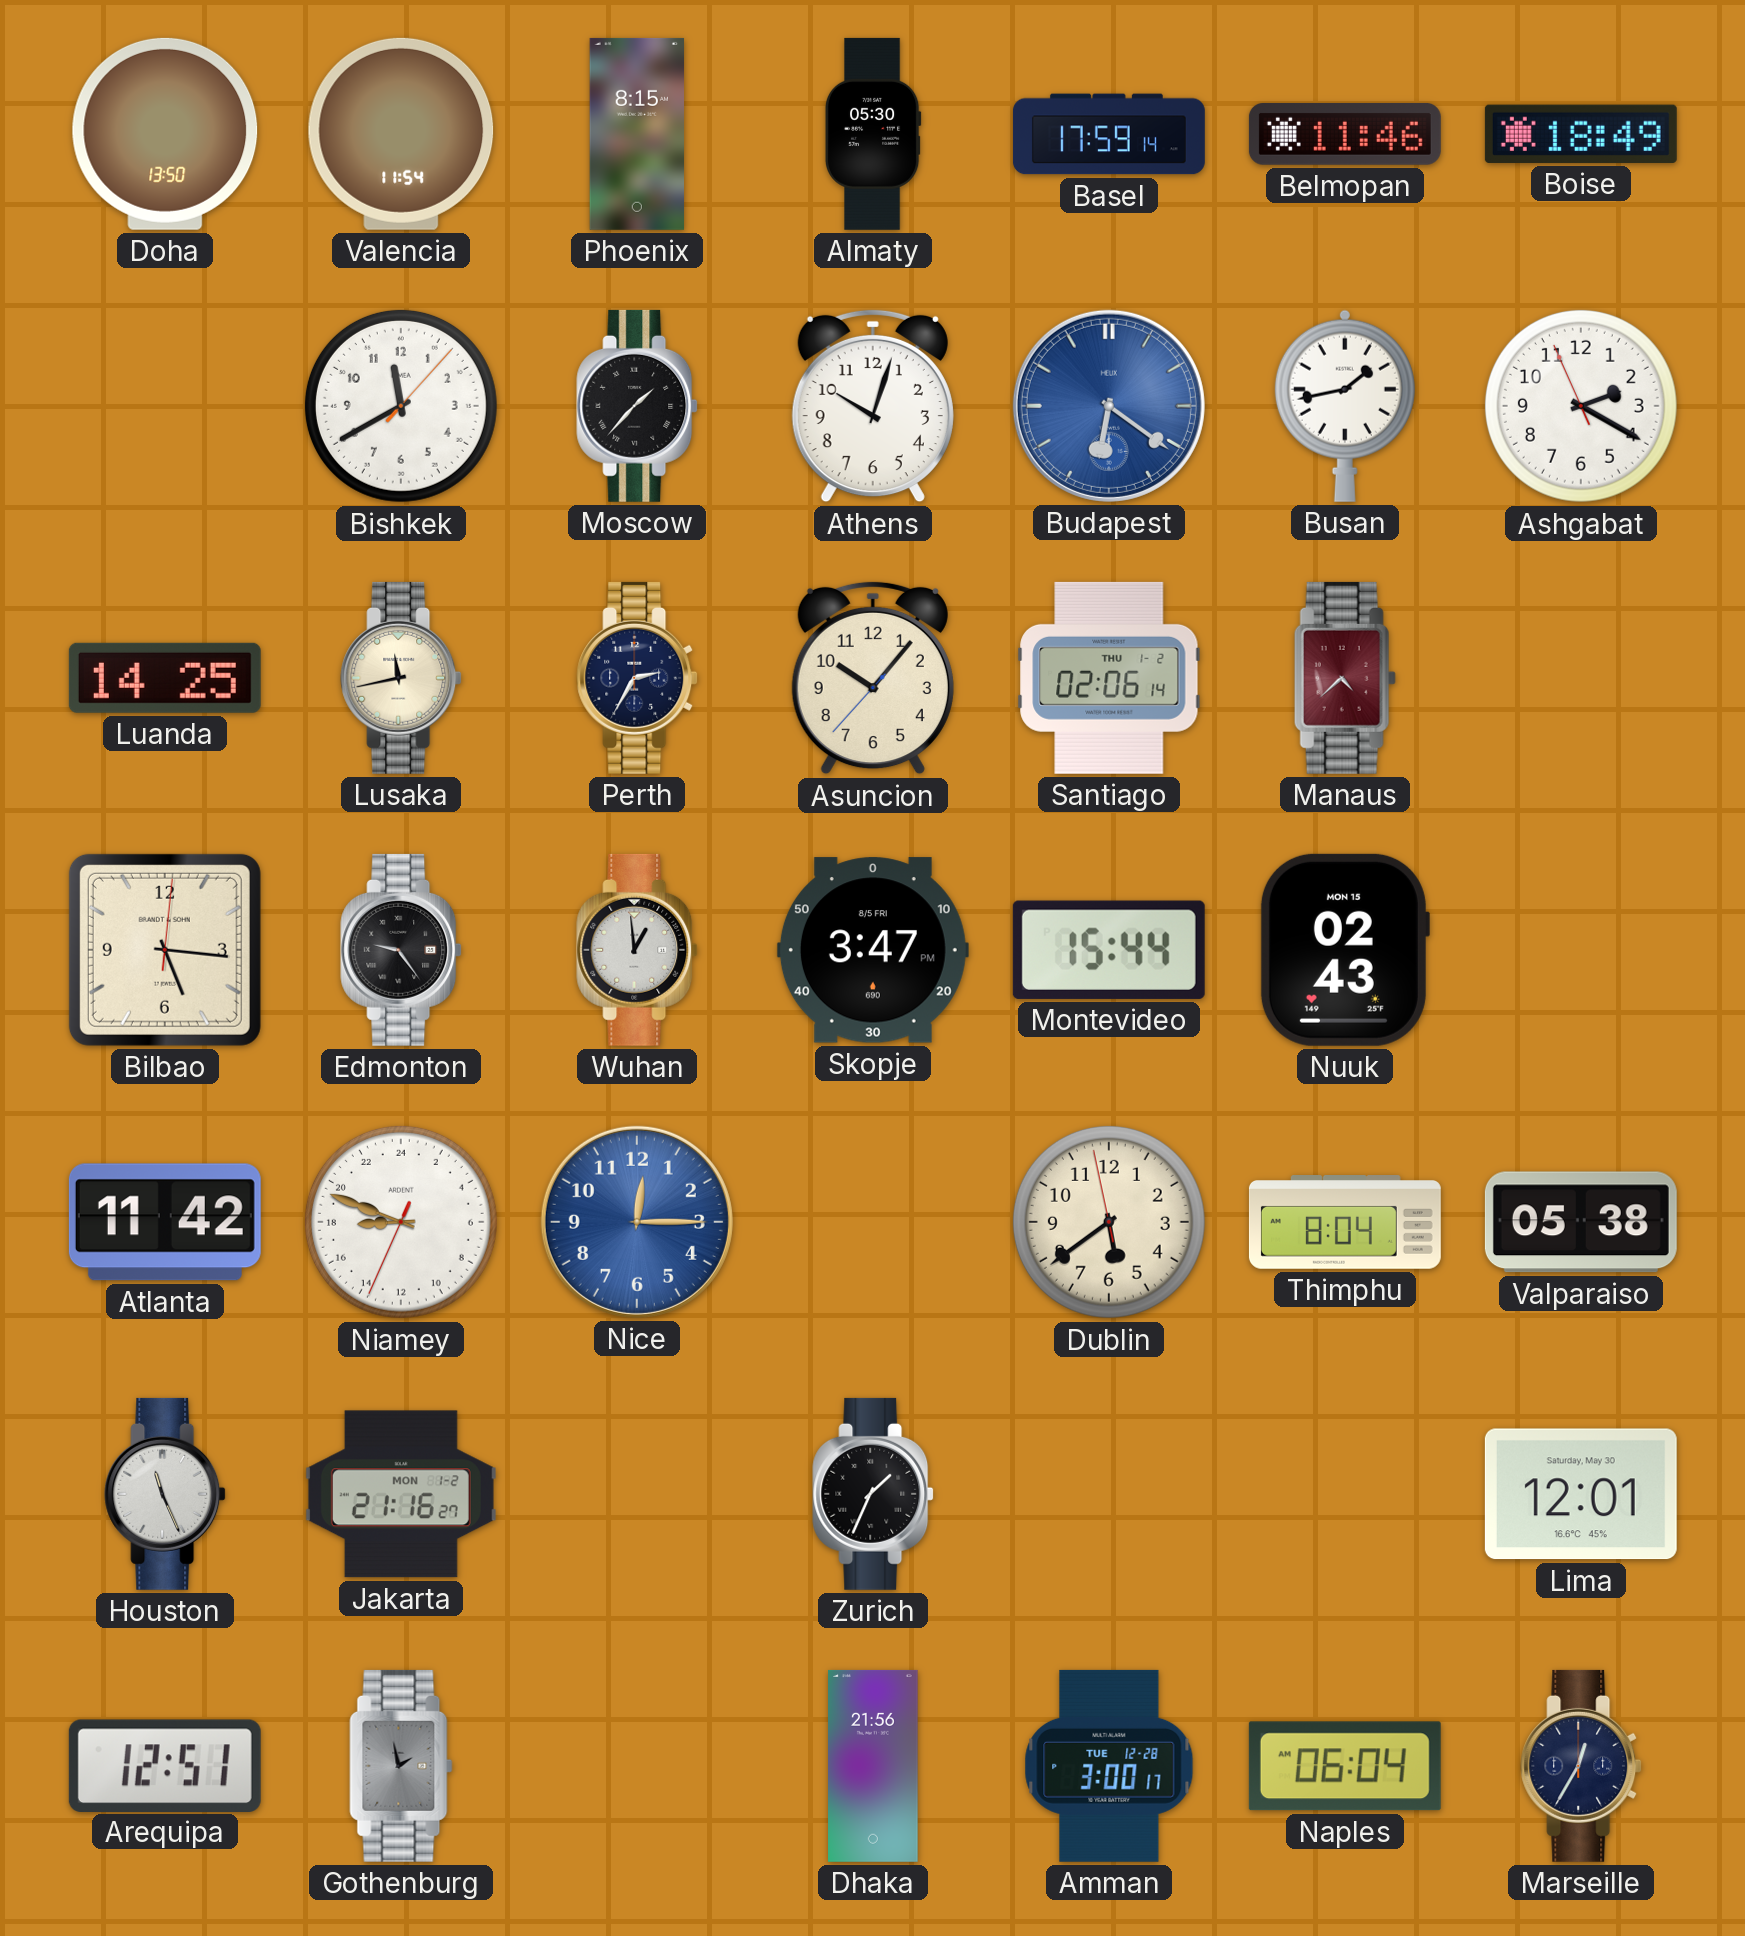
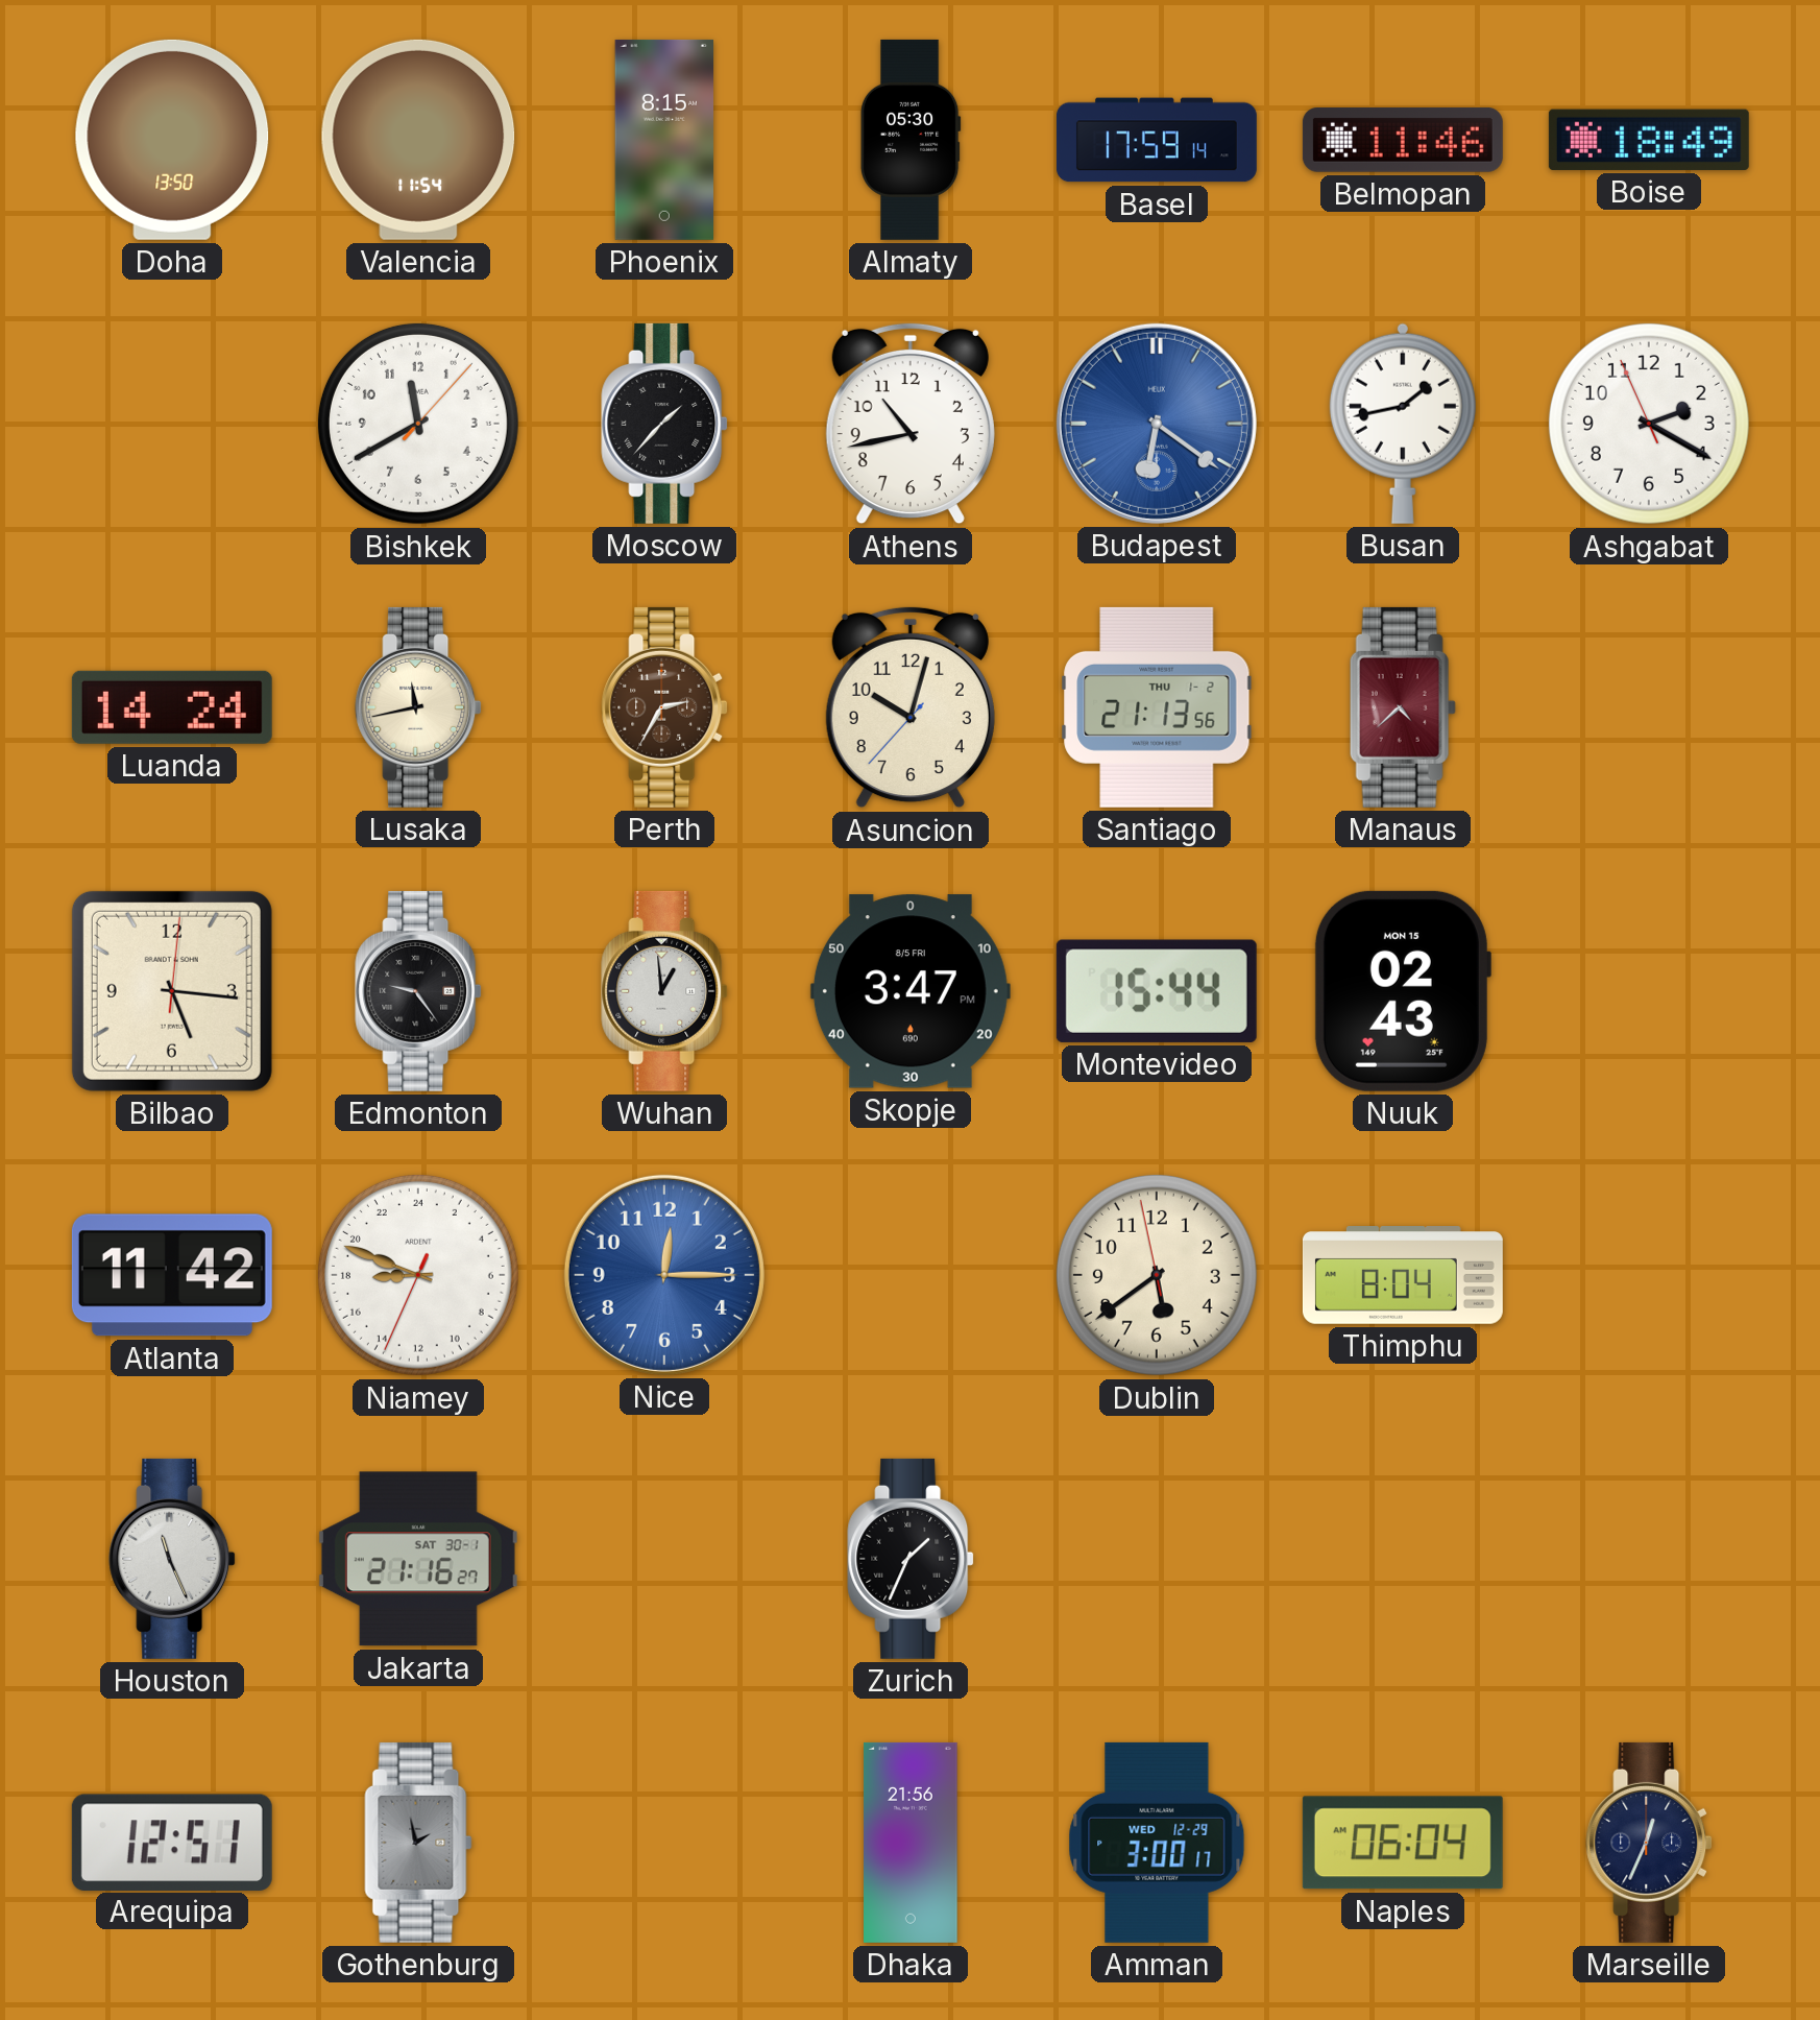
Athens: 10:03 -> 10:43 (911, 424)
Luanda: 14:25 -> 14:24 (172, 707)
Perth dial: navy -> brown (664, 707)
Asuncion: 10:06 -> 10:02 (911, 707)
Santiago: 02:06 -> 21:13 (1157, 707)
Valparaiso: 05:38 -> none (1581, 1222)
Jakarta date: MON 1-2 -> SAT 30-1 (418, 1559)
Lima: 12:01 -> none (1581, 1494)
Amman date: TUE 12-28 -> WED 12-29 (1157, 1843)
Marseille: 12:35 -> 12:34 (1649, 1843)
